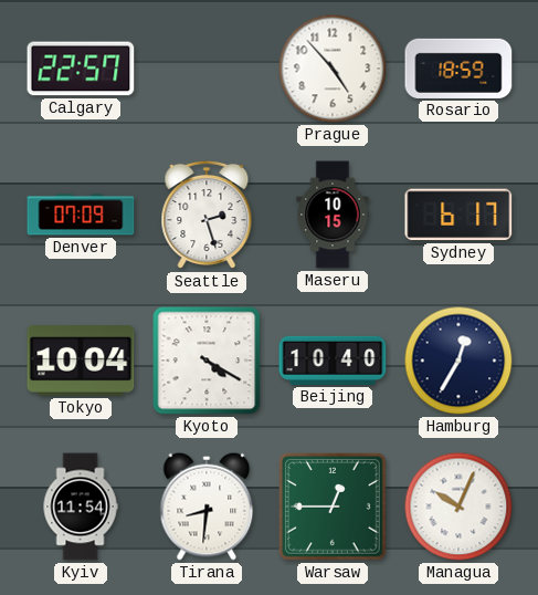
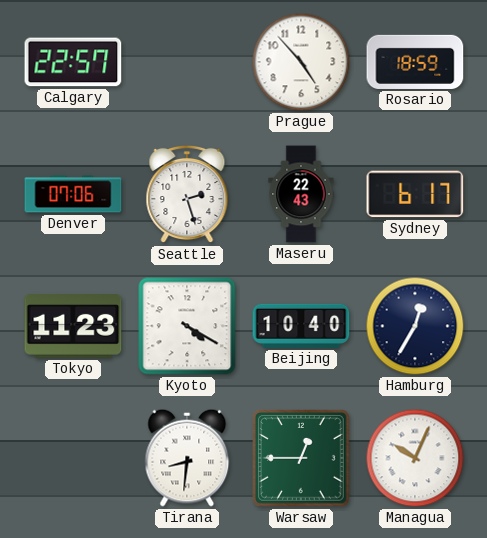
Denver: 07:09 -> 07:06 (73, 194)
Maseru: 10:15 -> 22:43 (301, 194)
Tokyo: 10:04 -> 11:23 (73, 326)
Kyiv: 11:54 -> none (81, 507)
